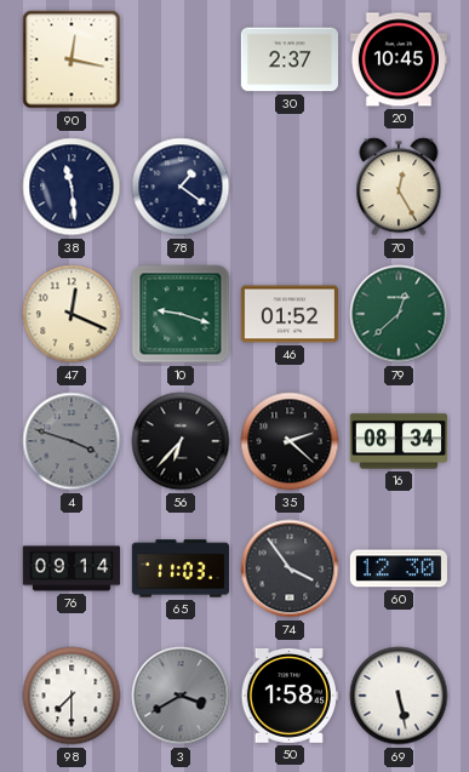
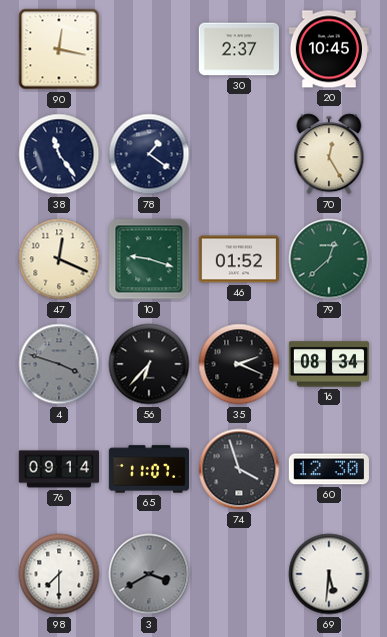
38: 11:29 -> 11:24 (59, 154)
35: 2:22 -> 2:19 (239, 364)
65: 11:03 -> 11:07 (148, 469)
74: 3:54 -> 3:57 (239, 469)
50: 1:58 -> none (290, 696)
69: 5:28 -> 5:31 (329, 574)
